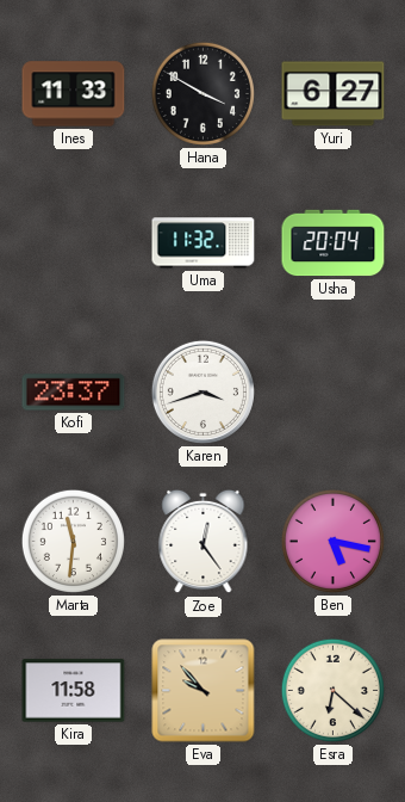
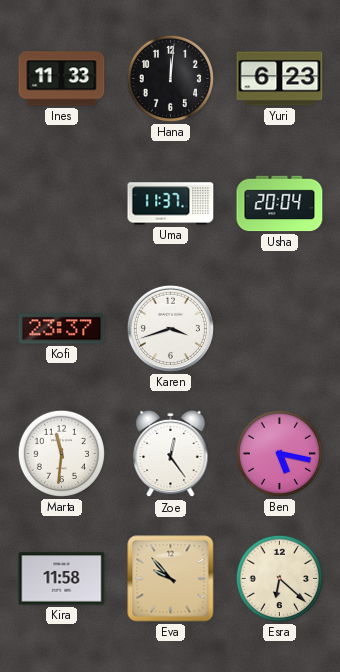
Hana: 3:50 -> 12:01 (170, 78)
Yuri: 6:27 -> 6:23 (280, 79)
Uma: 11:32 -> 11:37 (171, 204)
